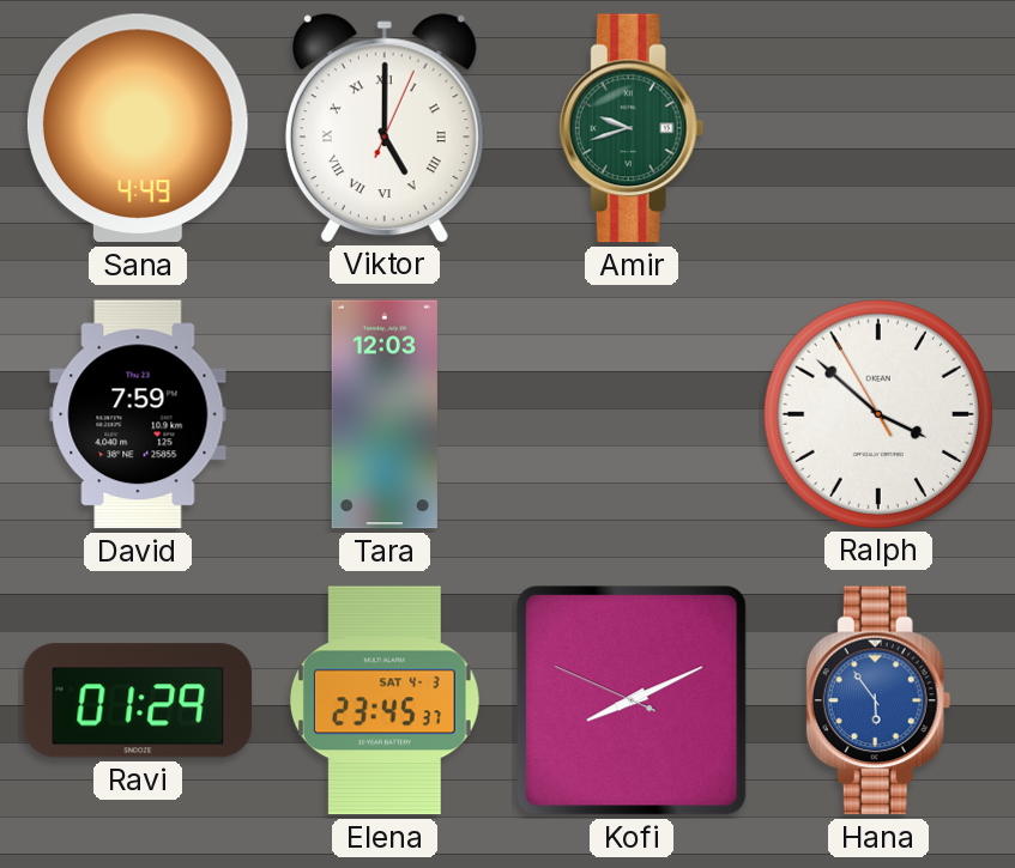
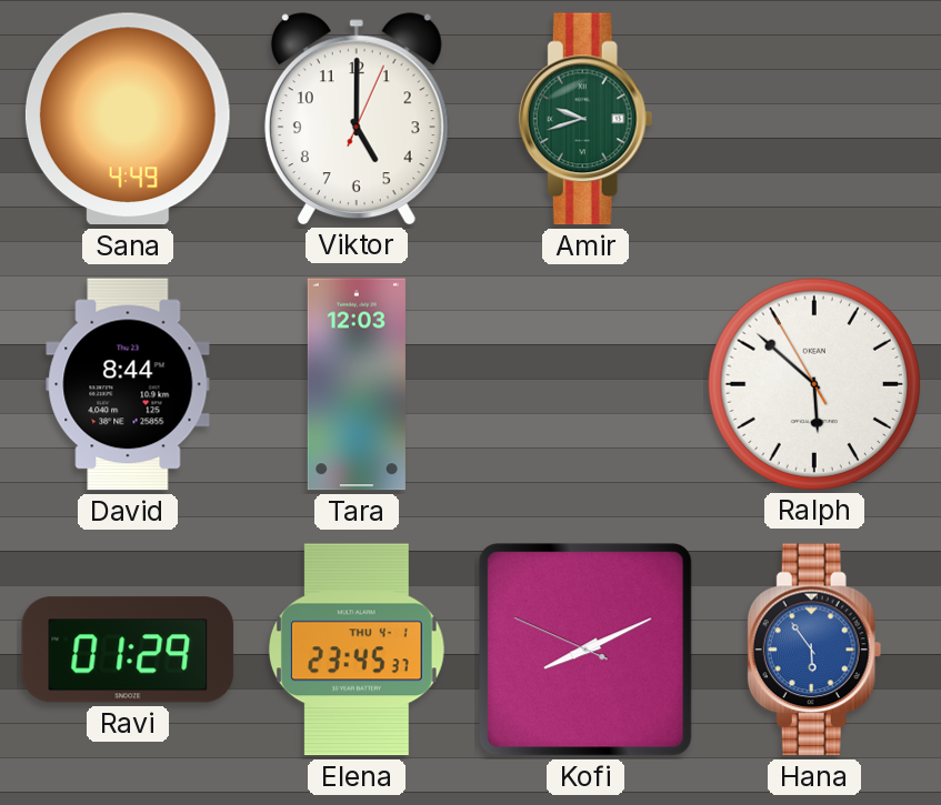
Viktor numerals: Roman -> Arabic (357, 119)
David: 7:59 -> 8:44 (128, 384)
Ralph: 3:51 -> 5:51 (813, 383)
Elena date: SAT 4-3 -> THU 4-1 (357, 650)
